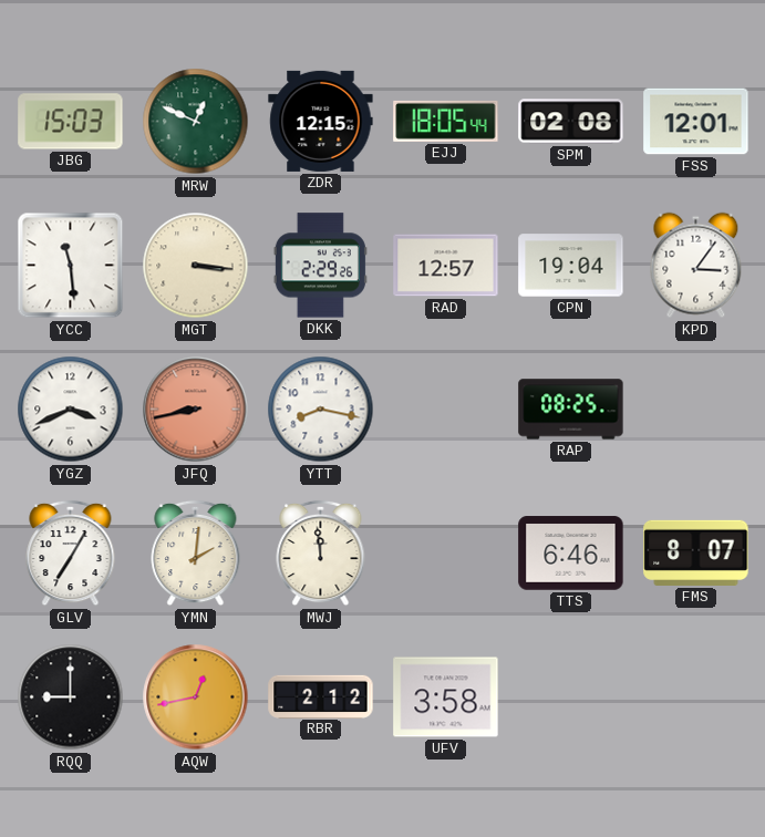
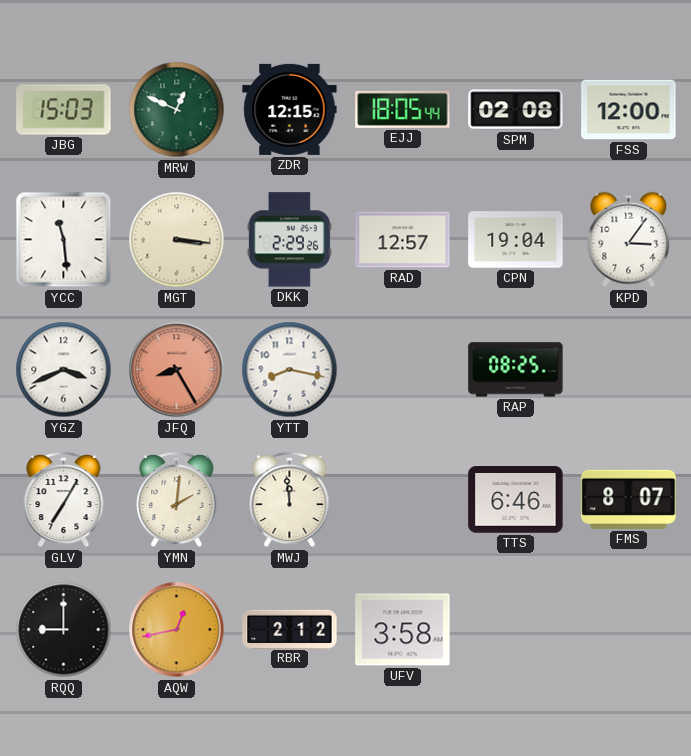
FSS: 12:01 -> 12:00 (629, 110)
JFQ: 8:43 -> 8:25 (177, 370)
